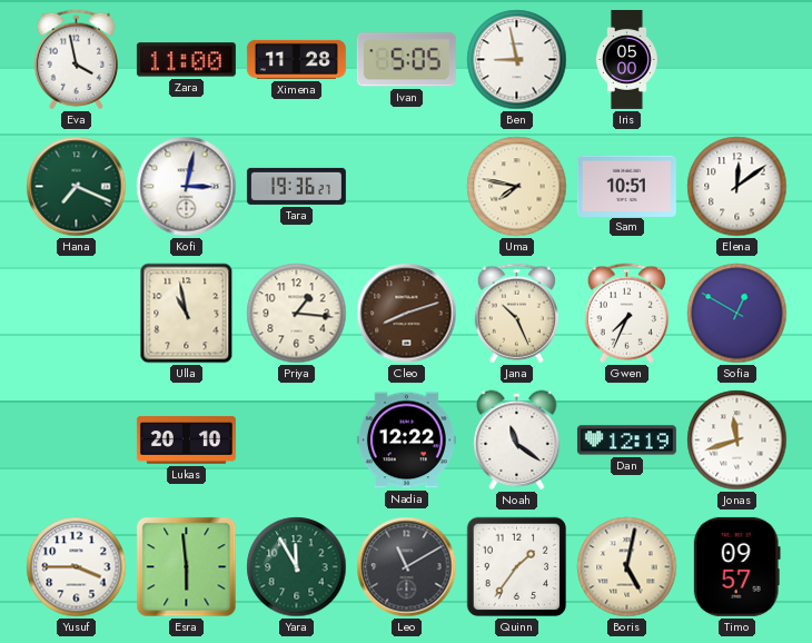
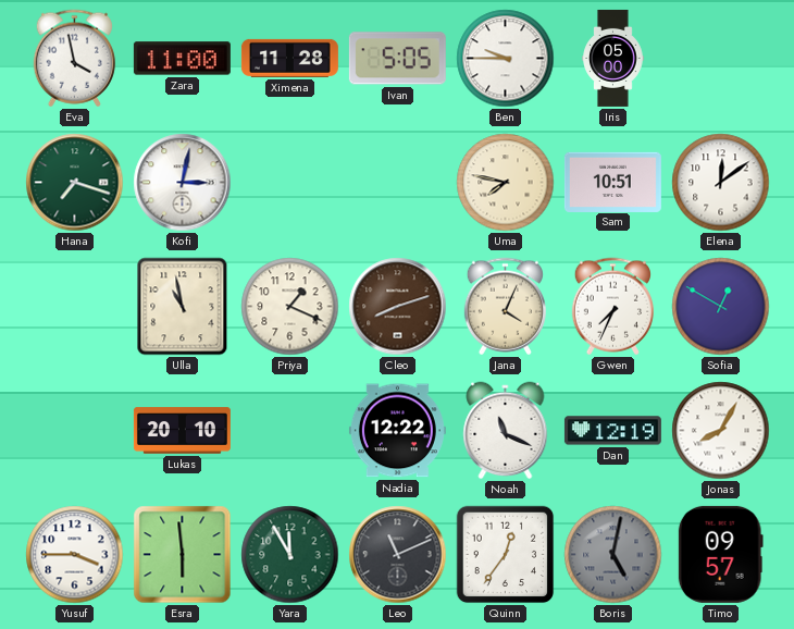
Ben: 8:58 -> 9:45 (506, 59)
Hana: 7:19 -> 7:18 (75, 183)
Tara: 19:36 -> none (296, 186)
Priya: 1:16 -> 1:19 (290, 307)
Jana: 10:26 -> 4:04 (505, 307)
Noah: 11:21 -> 11:19 (506, 431)
Jonas: 11:42 -> 8:05 (721, 431)
Leo: 11:10 -> 11:11 (398, 555)
Quinn: 1:36 -> 12:36 (506, 555)
Boris dial: cream -> grey (613, 555)
